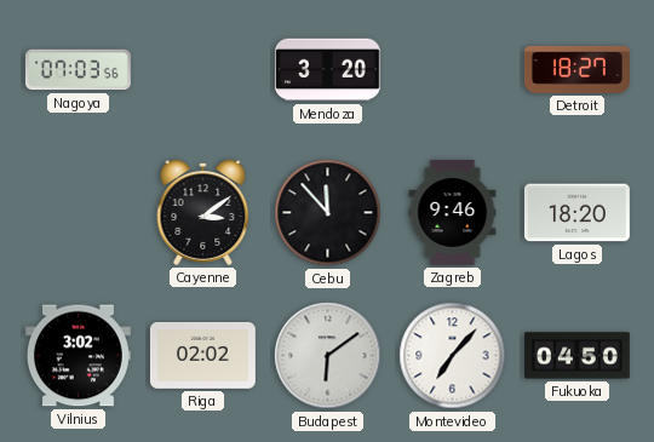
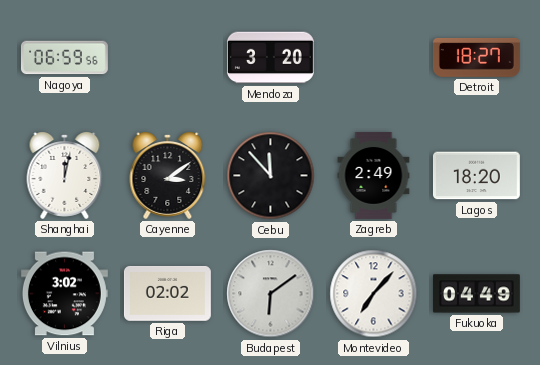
Nagoya: 07:03 -> 06:59 (64, 58)
Shanghai: none -> 12:02 (65, 175)
Zagreb: 9:46 -> 2:49 (374, 175)
Fukuoka: 04:50 -> 04:49 (476, 294)
